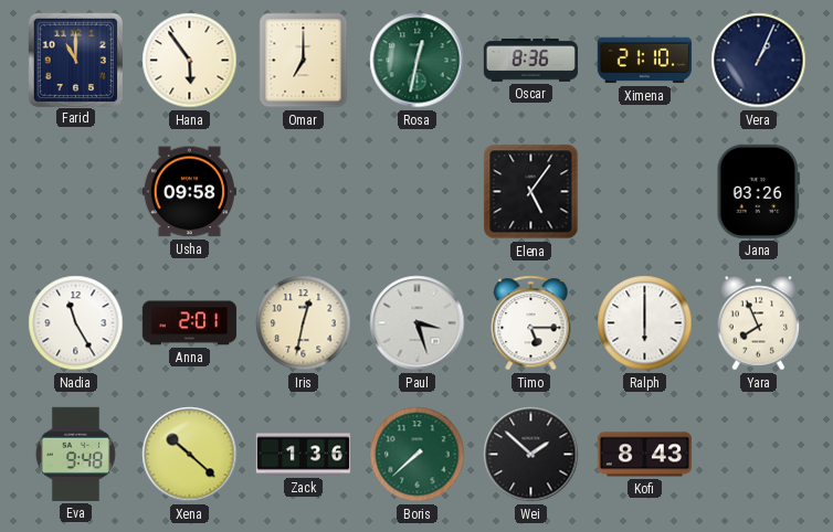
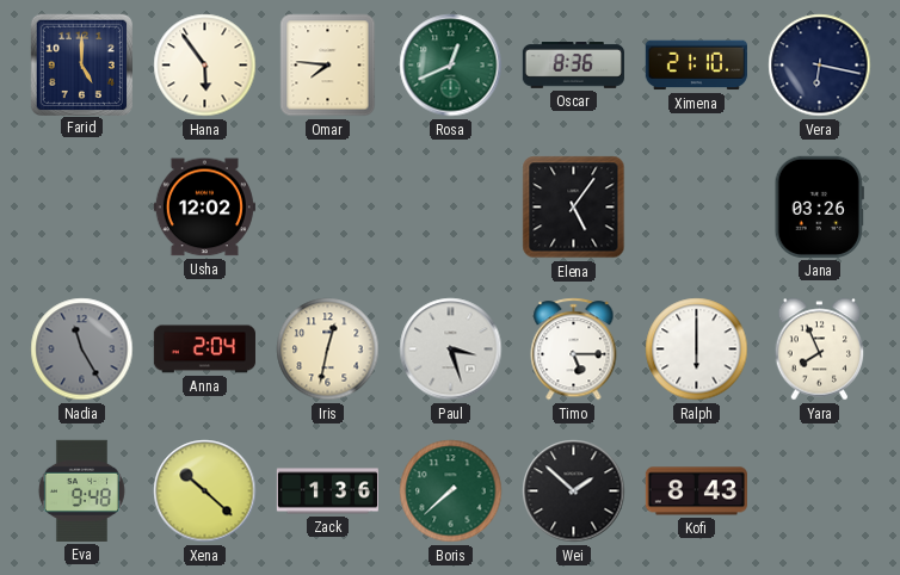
Farid: 11:00 -> 5:00 (81, 64)
Omar: 7:00 -> 7:46 (328, 66)
Rosa: 12:32 -> 12:41 (451, 66)
Vera: 1:04 -> 6:17 (820, 66)
Usha: 09:58 -> 12:02 (204, 208)
Nadia dial: white -> grey (82, 350)
Anna: 2:01 -> 2:04 (204, 350)
